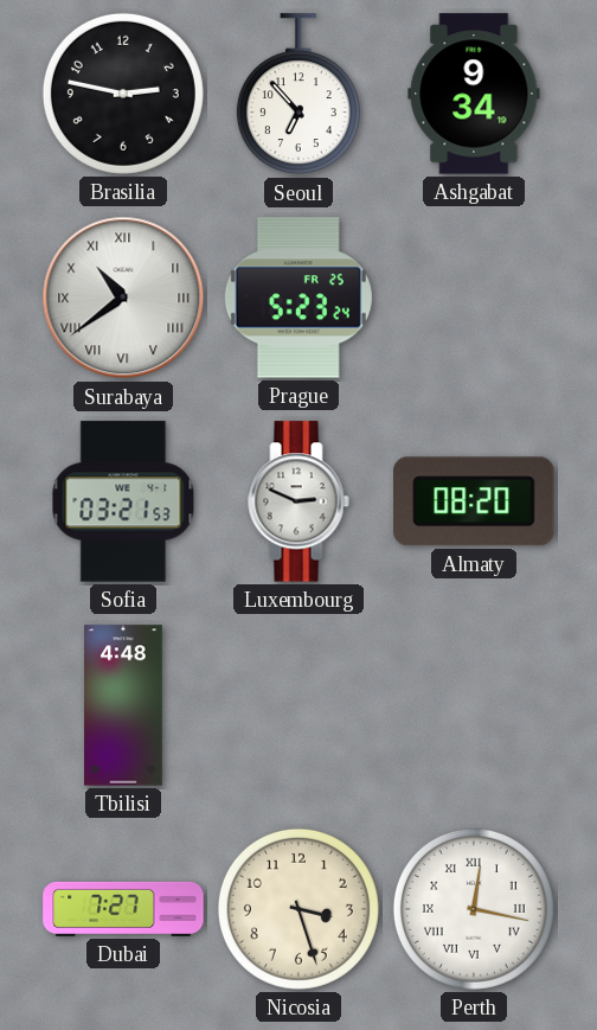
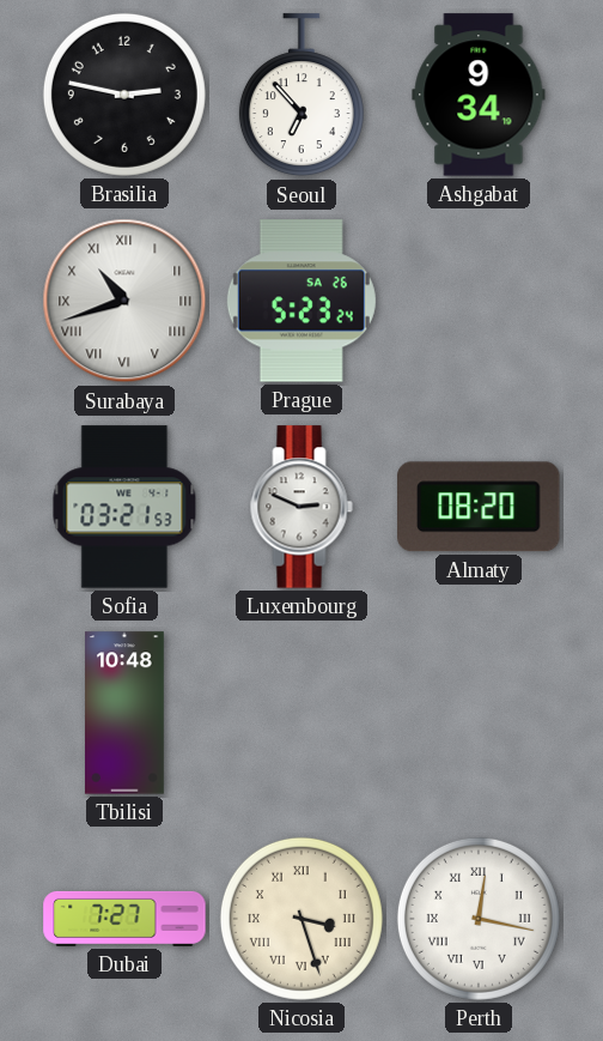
Surabaya: 10:39 -> 10:42 (124, 301)
Prague date: FR 25 -> SA 26 (301, 301)
Tbilisi: 4:48 -> 10:48 (126, 713)
Nicosia numerals: Arabic -> Roman (301, 919)
